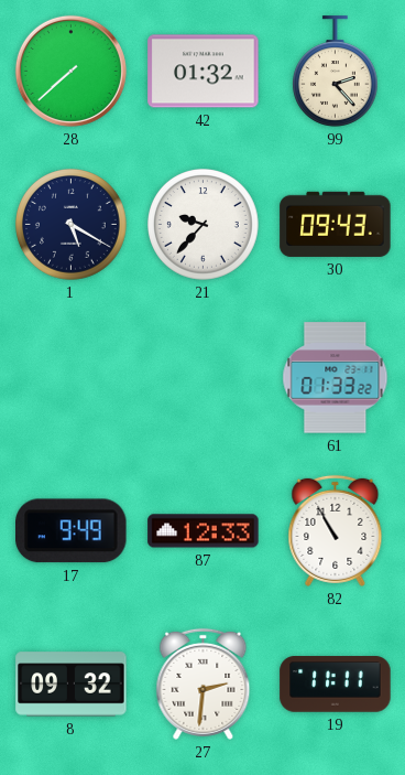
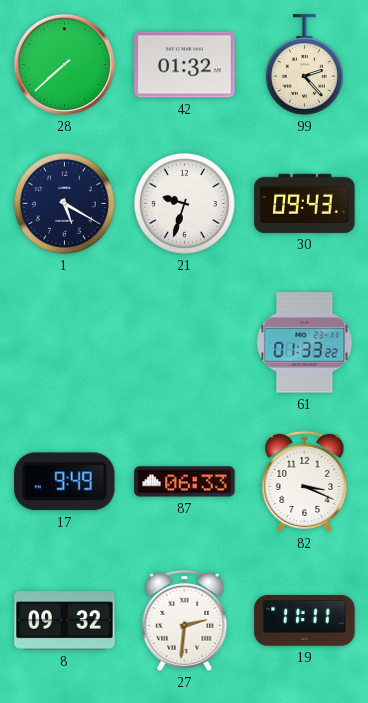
21: 9:37 -> 9:33 (185, 204)
87: 12:33 -> 06:33 (185, 482)
82: 10:55 -> 3:19 (305, 481)
